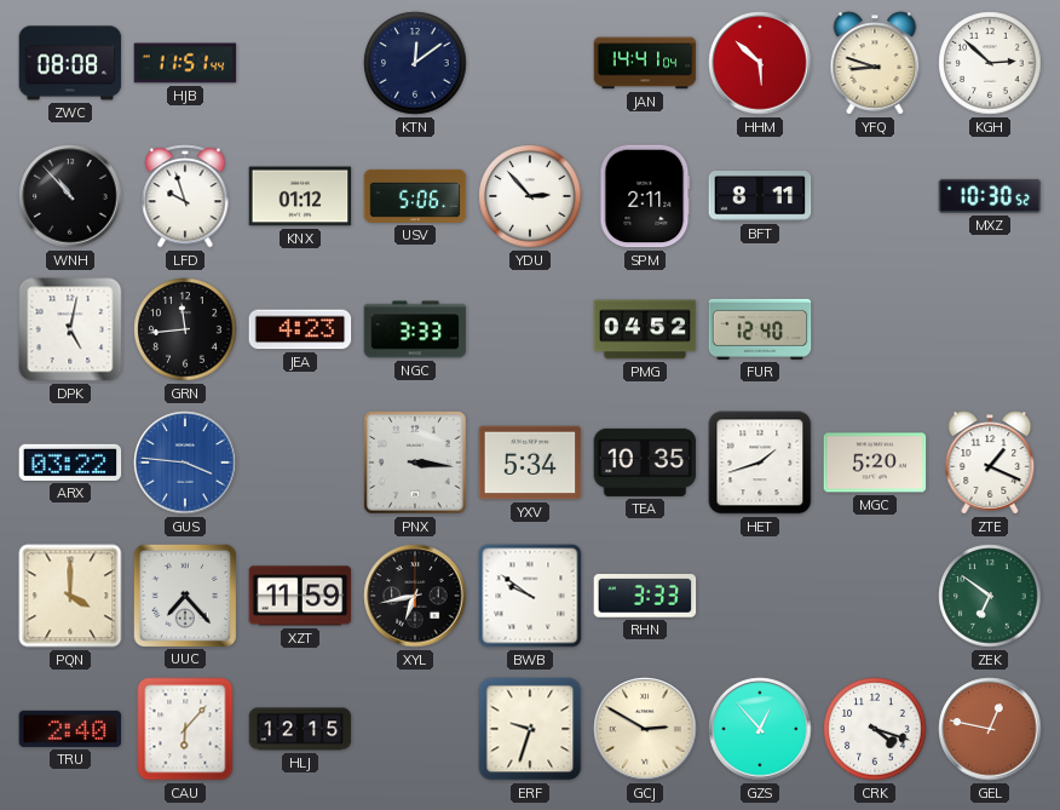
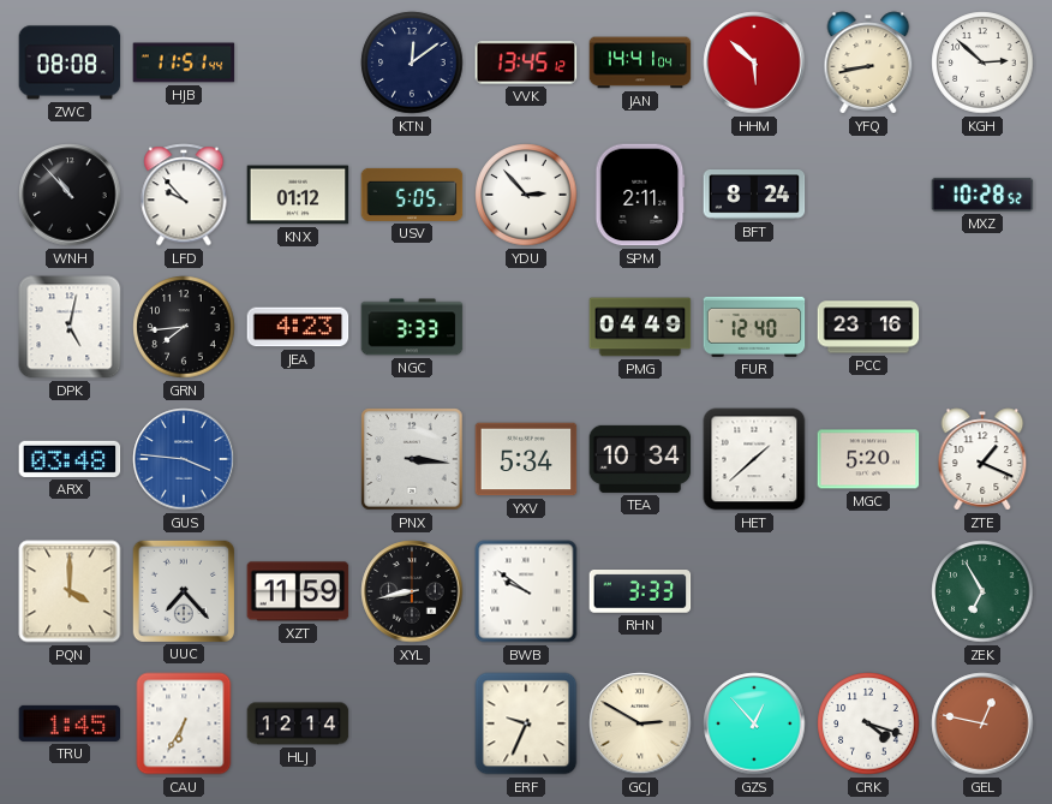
VVK: none -> 13:45 (526, 62)
YFQ: 8:48 -> 8:43 (868, 62)
LFD: 9:57 -> 9:53 (184, 195)
USV: 5:06 -> 5:05 (412, 195)
BFT: 8:11 -> 8:24 (754, 196)
MXZ: 10:30 -> 10:28 (982, 195)
GRN: 11:44 -> 7:44 (184, 327)
PMG: 04:52 -> 04:49 (640, 327)
PCC: none -> 23:16 (868, 327)
ARX: 03:22 -> 03:48 (70, 459)
TEA: 10:35 -> 10:34 (640, 459)
HET: 1:42 -> 1:38 (754, 459)
XYL: 6:43 -> 8:43 (412, 591)
ZEK: 6:51 -> 6:55 (982, 591)
TRU: 2:40 -> 1:45 (70, 723)
CAU: 6:07 -> 6:35 (184, 723)
HLJ: 12:15 -> 12:14 (298, 723)
ERF: 9:33 -> 9:34 (526, 723)
